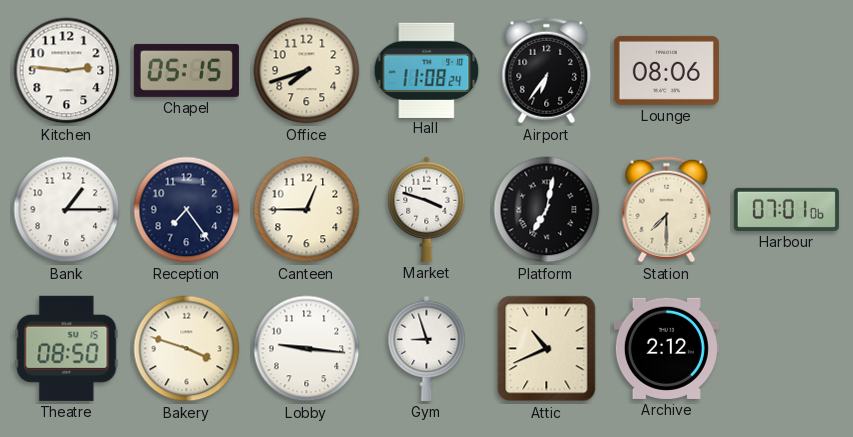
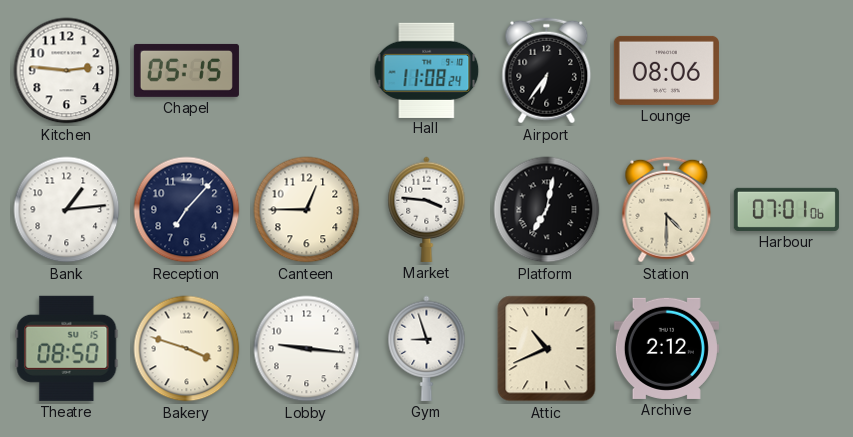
Office: 7:42 -> none (307, 71)
Bank: 1:15 -> 1:14 (67, 210)
Reception: 7:24 -> 7:07 (187, 210)
Market: 3:48 -> 3:46 (427, 209)
Station: 7:30 -> 4:30 (667, 210)
